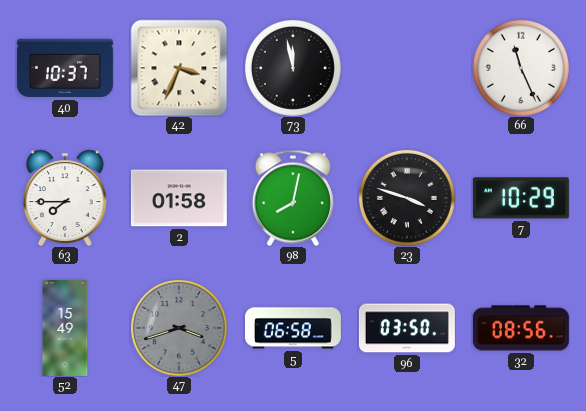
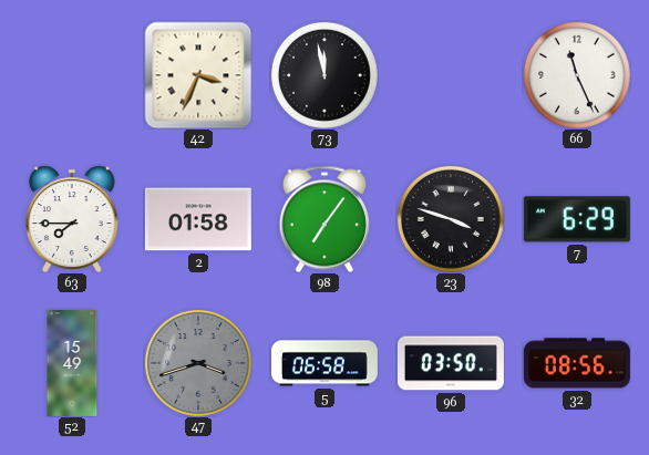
40: 10:37 -> none (65, 68)
98: 8:02 -> 7:06 (324, 219)
7: 10:29 -> 6:29 (577, 219)
